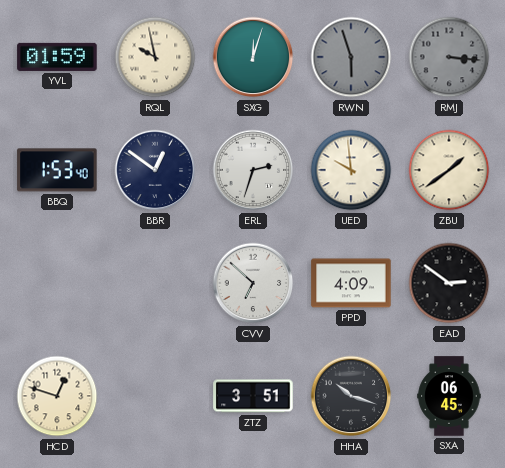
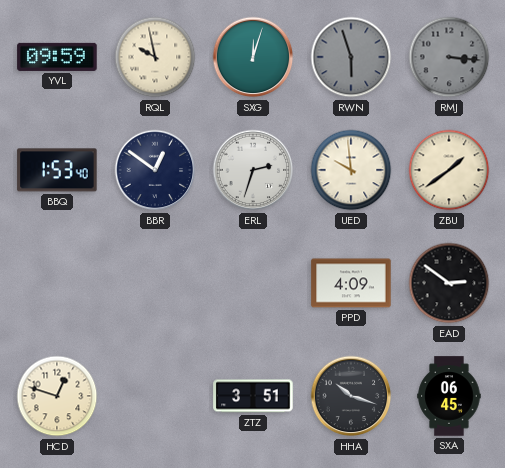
YVL: 01:59 -> 09:59 (57, 57)
CVV: 6:52 -> none (253, 283)
